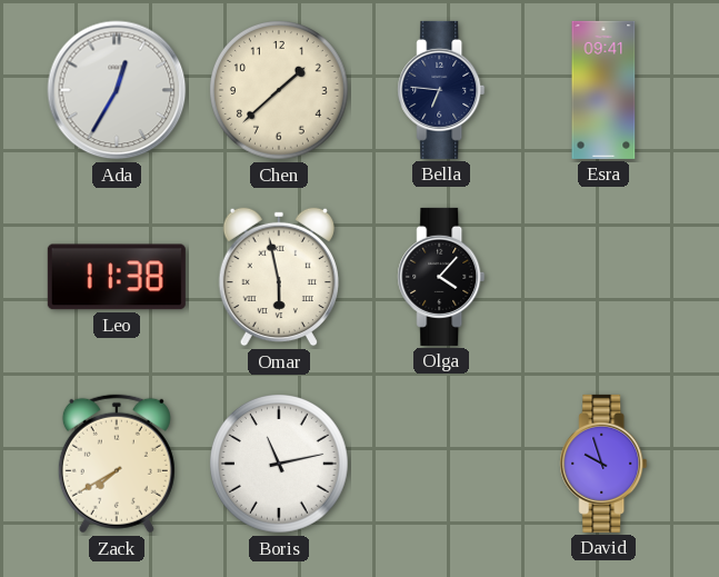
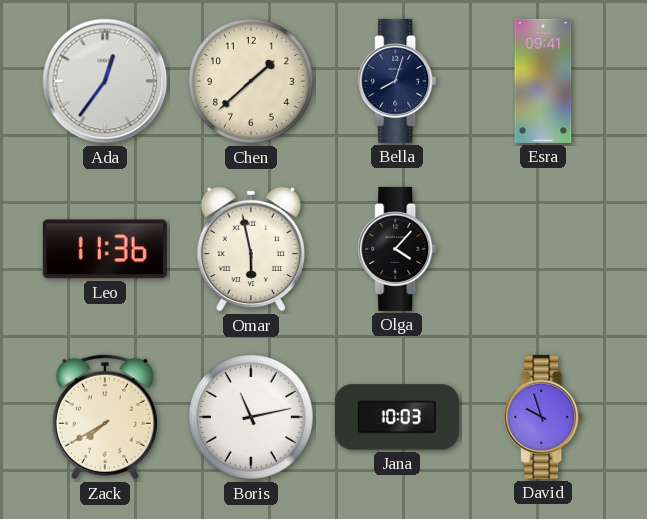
Ada: 12:35 -> 12:36 (105, 81)
Bella: 6:46 -> 8:03 (397, 81)
Leo: 11:38 -> 11:36 (105, 249)
Jana: none -> 10:03 (397, 417)
